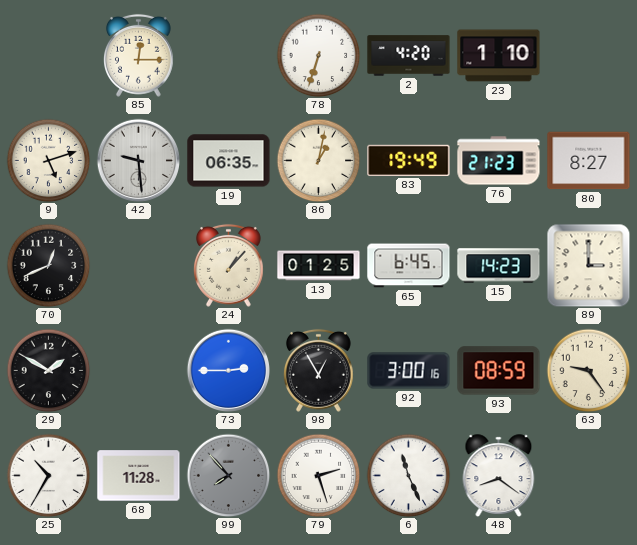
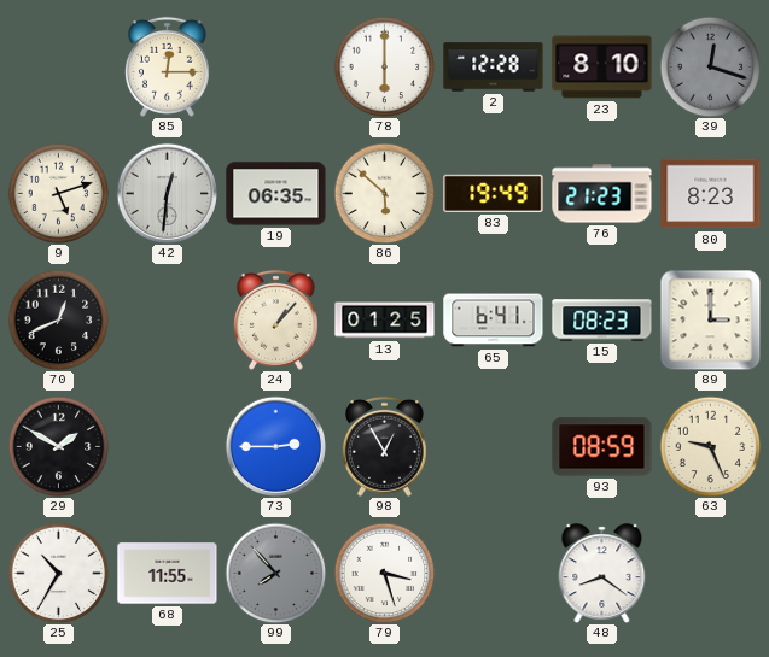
78: 6:33 -> 6:00 (384, 66)
2: 4:20 -> 12:28 (494, 68)
23: 1:10 -> 8:10 (602, 68)
39: none -> 12:18 (710, 66)
42: 9:29 -> 12:31 (167, 193)
86: 1:02 -> 5:52 (384, 193)
80: 8:27 -> 8:23 (711, 194)
65: 6:45 -> 6:41 (494, 321)
15: 14:23 -> 08:23 (602, 321)
92: 3:00 -> none (409, 371)
63: 9:24 -> 9:26 (710, 446)
68: 11:28 -> 11:55 (168, 574)
79: 2:27 -> 3:27 (384, 573)
6: 11:26 -> none (408, 475)
